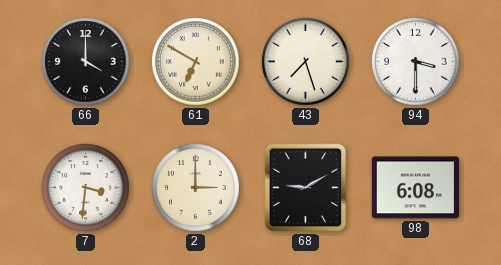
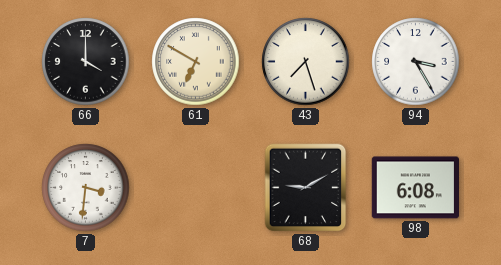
94: 3:30 -> 3:25 (416, 62)
2: 3:00 -> none (196, 188)
